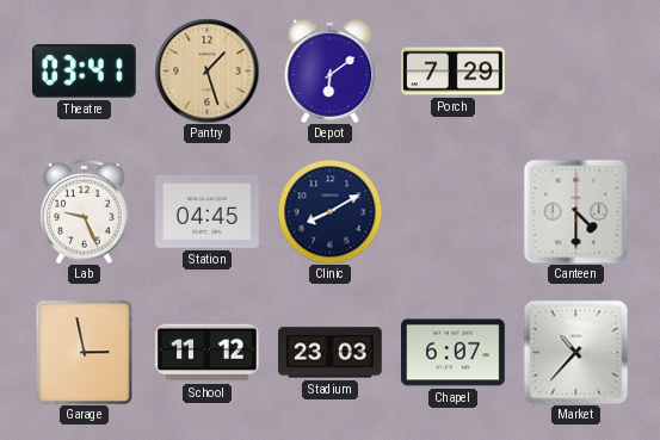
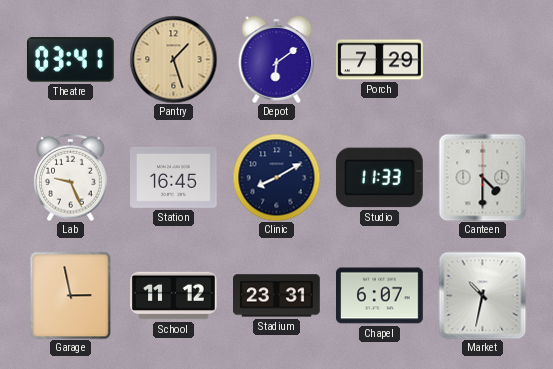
Station: 04:45 -> 16:45 (174, 178)
Studio: none -> 11:33 (379, 178)
Stadium: 23:03 -> 23:31 (277, 296)
Market: 10:37 -> 10:32 (482, 295)
